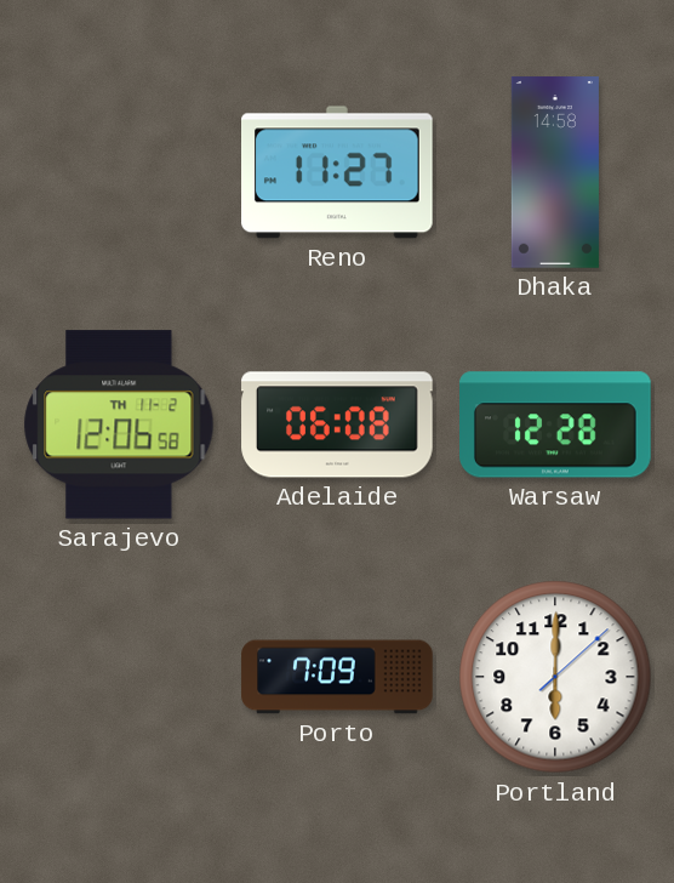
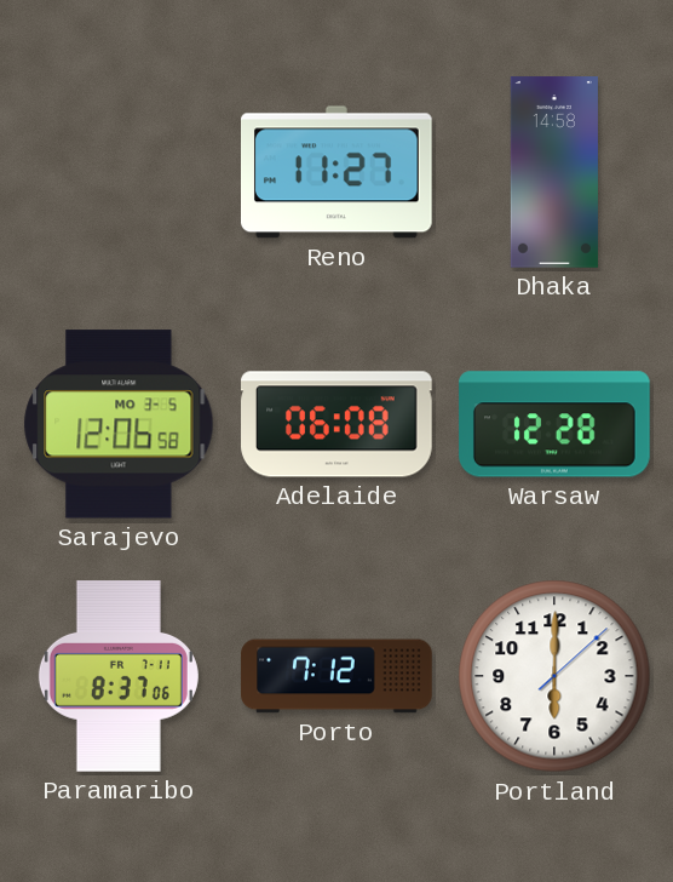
Sarajevo date: TH 11-2 -> MO 3-5 (119, 424)
Paramaribo: none -> 8:37 (119, 676)
Porto: 7:09 -> 7:12 (336, 676)
